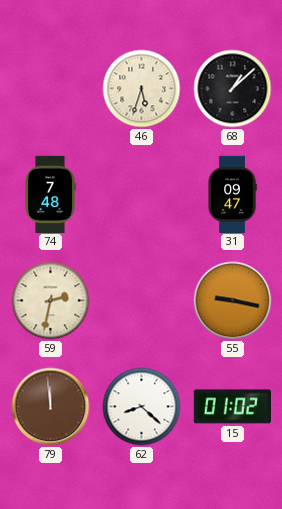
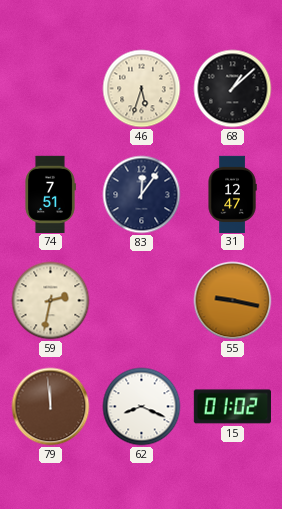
74: 7:48 -> 7:51 (50, 194)
83: none -> 12:06 (142, 195)
31: 09:47 -> 12:47 (232, 194)
62: 8:22 -> 8:19 (142, 407)
